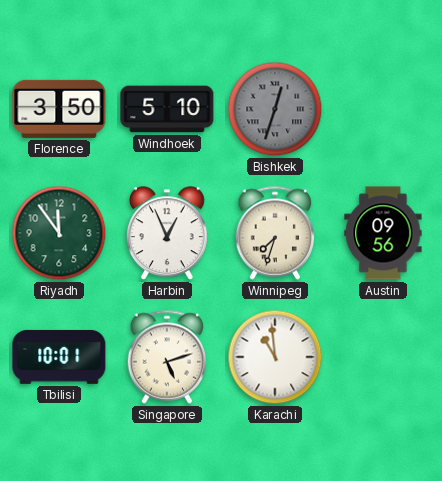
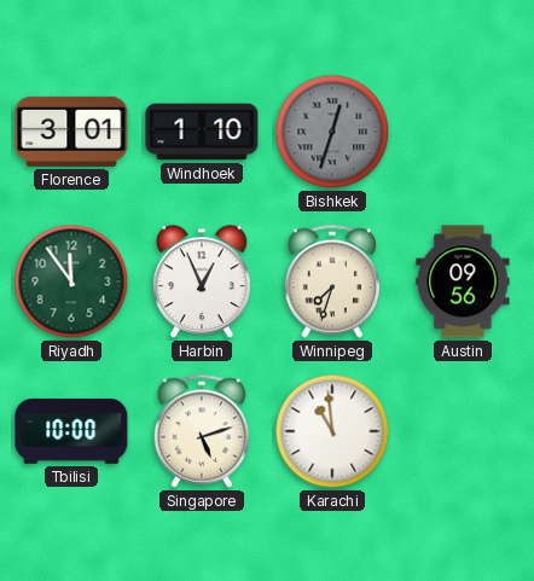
Florence: 3:50 -> 3:01 (71, 132)
Windhoek: 5:10 -> 1:10 (202, 132)
Tbilisi: 10:01 -> 10:00 (71, 431)
